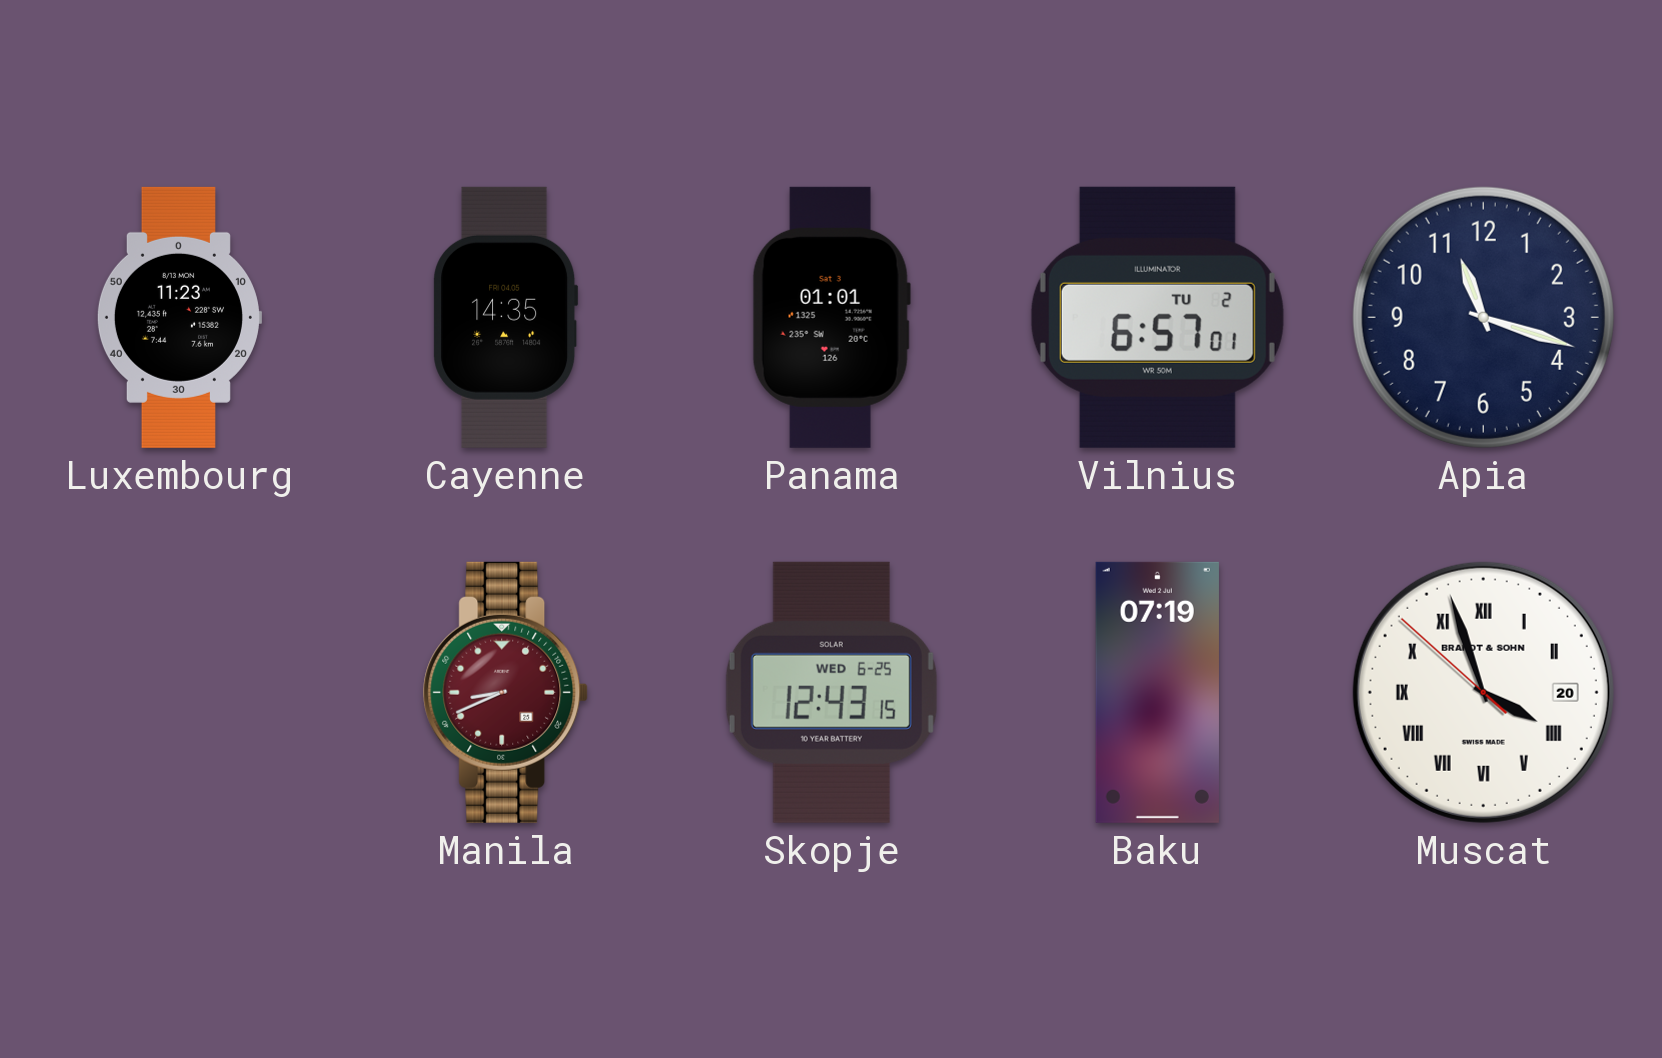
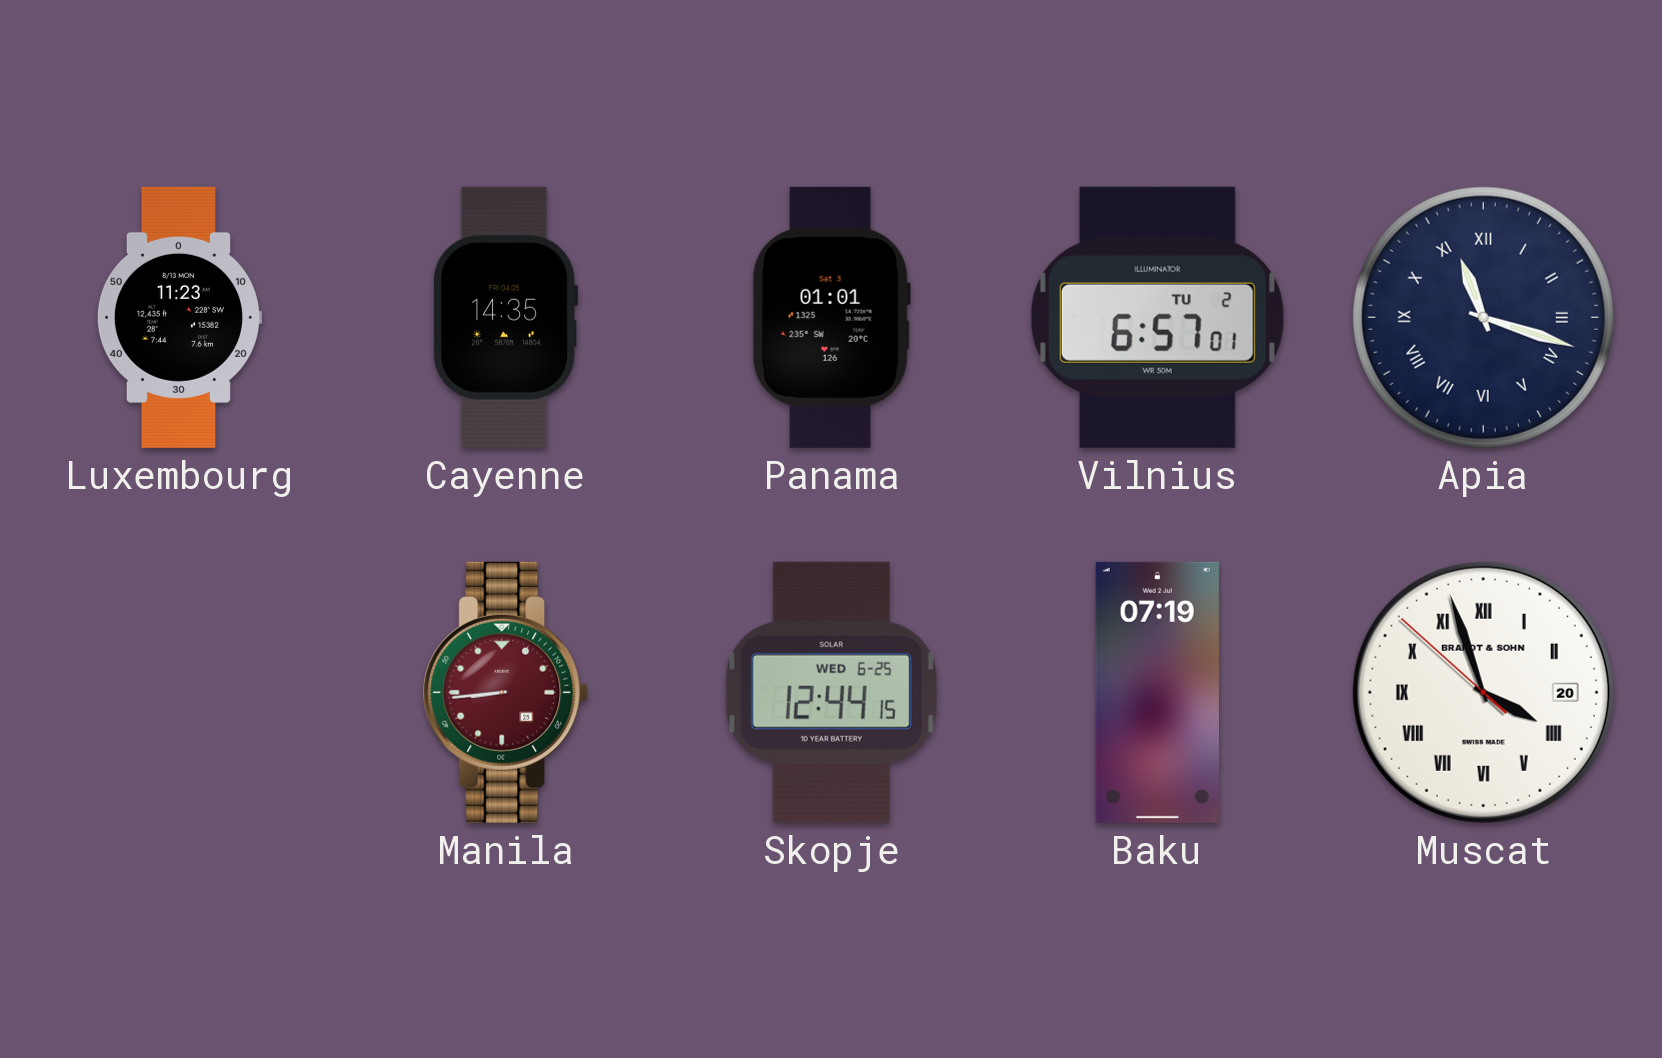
Apia numerals: Arabic -> Roman (1483, 317)
Manila: 8:41 -> 8:44 (506, 692)
Skopje: 12:43 -> 12:44 (831, 692)
